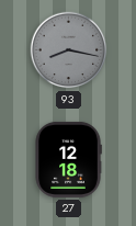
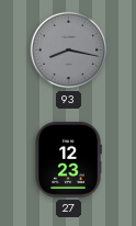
27: 12:18 -> 12:23 (68, 159)
